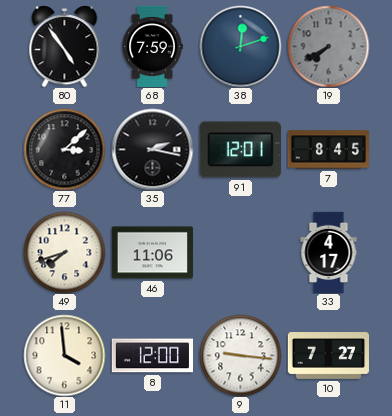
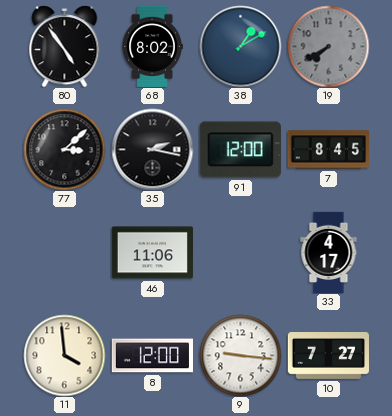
68: 7:59 -> 8:02 (152, 46)
38: 12:12 -> 1:10 (240, 46)
91: 12:01 -> 12:00 (240, 150)
49: 7:42 -> none (64, 252)
